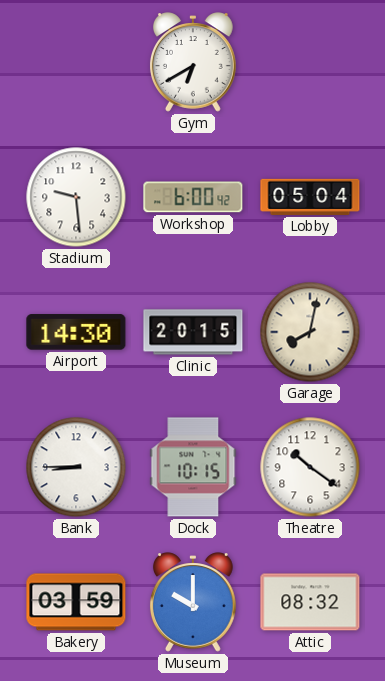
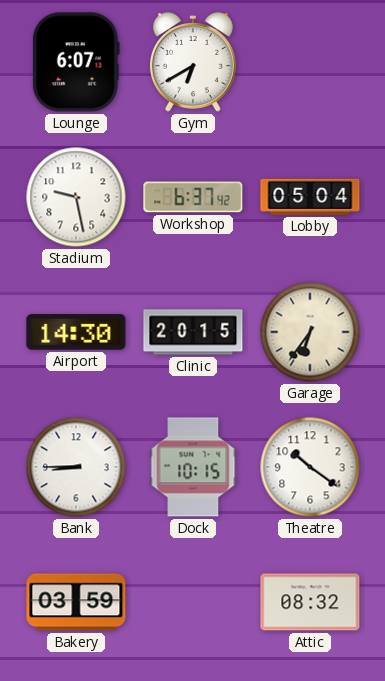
Lounge: none -> 6:07 (76, 62)
Stadium: 9:29 -> 9:28 (76, 197)
Workshop: 6:00 -> 6:37 (193, 197)
Garage: 8:02 -> 6:36 (310, 332)
Museum: 10:00 -> none (193, 602)
